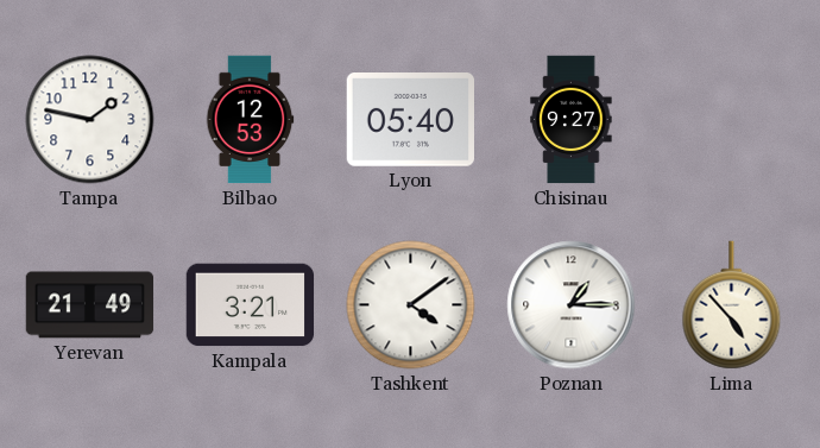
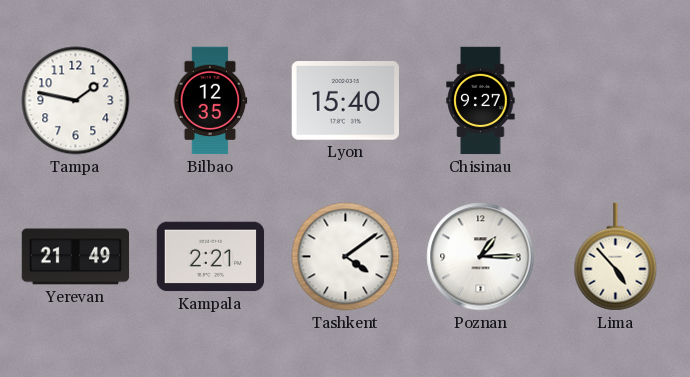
Bilbao: 12:53 -> 12:35 (210, 101)
Lyon: 05:40 -> 15:40 (345, 101)
Kampala: 3:21 -> 2:21 (211, 257)
